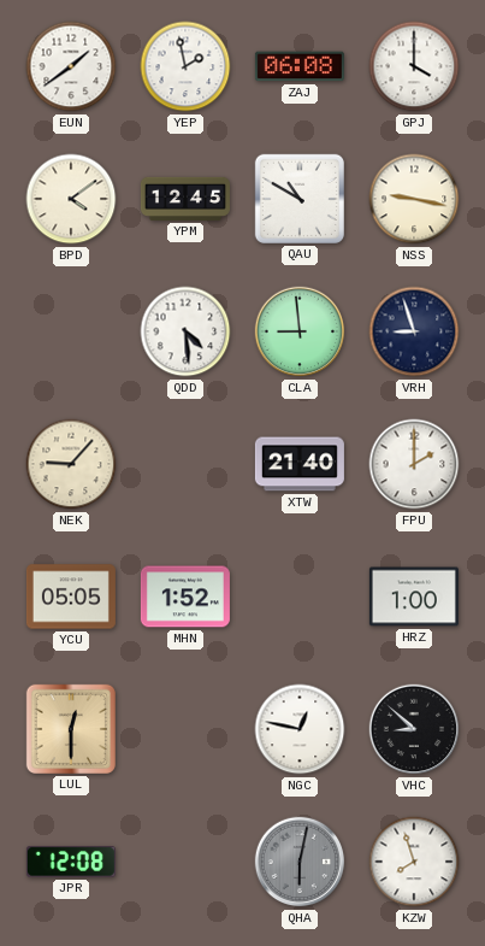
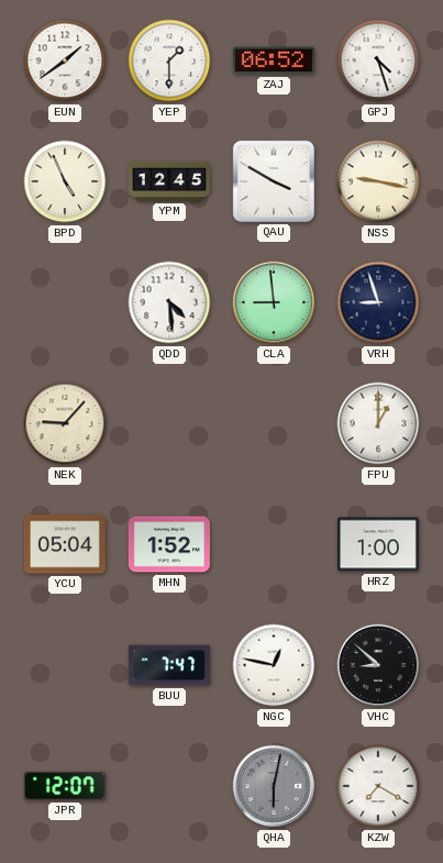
YEP: 1:58 -> 1:30 (169, 60)
ZAJ: 06:08 -> 06:52 (274, 60)
GPJ: 4:00 -> 4:27 (378, 60)
BPD: 4:09 -> 4:56 (65, 181)
QAU: 10:50 -> 3:50 (274, 181)
XTW: 21:40 -> none (300, 464)
FPU: 2:00 -> 1:00 (378, 423)
YCU: 05:05 -> 05:04 (65, 544)
LUL: 12:30 -> none (71, 729)
BUU: none -> 7:47 (169, 665)
JPR: 12:08 -> 12:07 (65, 786)
KZW: 7:57 -> 7:20 (378, 786)
